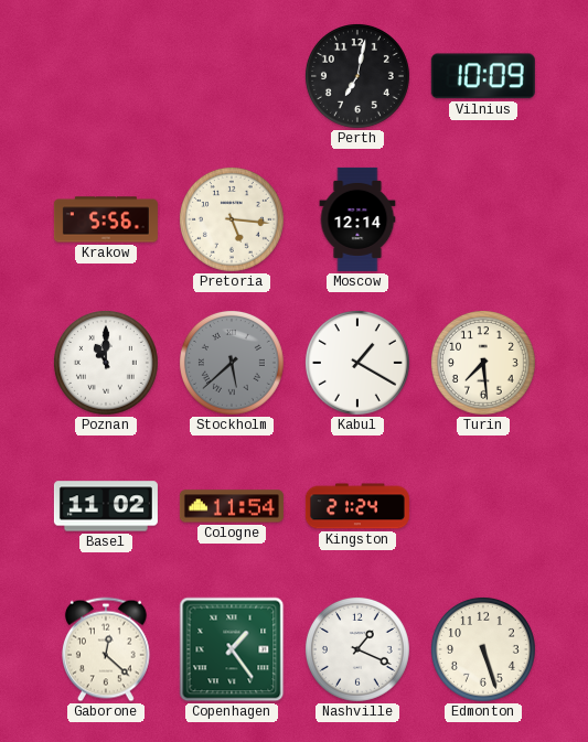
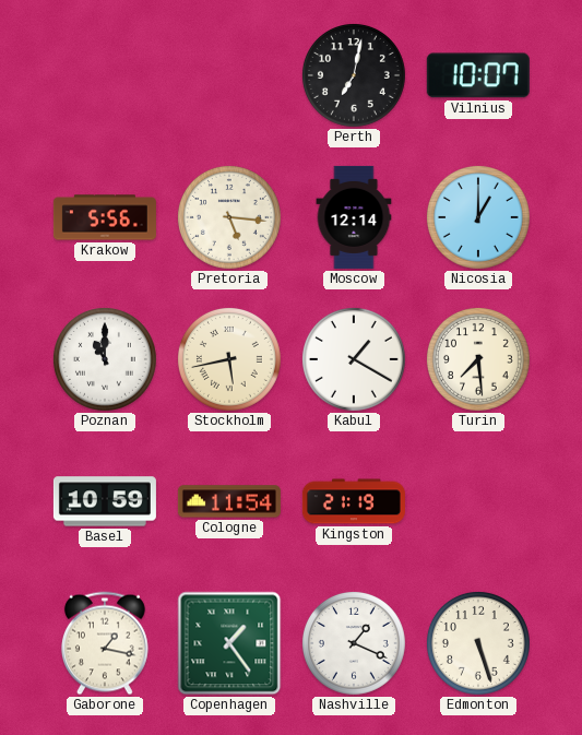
Vilnius: 10:09 -> 10:07 (478, 75)
Nicosia: none -> 1:00 (478, 217)
Stockholm: 5:38 -> 5:43 (229, 359)
Stockholm dial: grey -> cream (229, 359)
Basel: 11:02 -> 10:59 (105, 501)
Kingston: 21:24 -> 21:19 (354, 501)
Gaborone: 12:22 -> 1:17 (105, 643)
